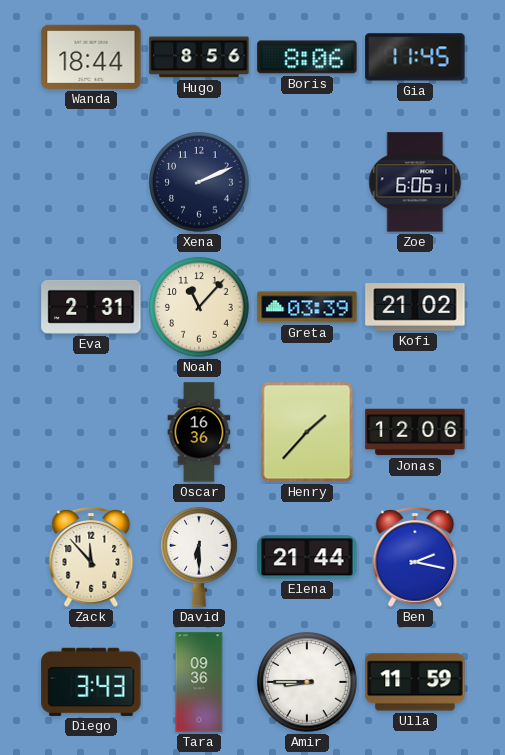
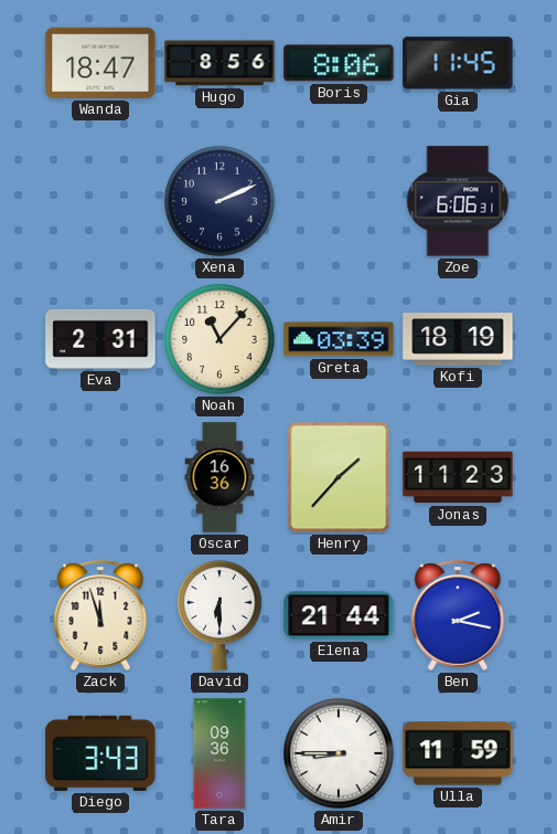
Wanda: 18:44 -> 18:47 (100, 63)
Kofi: 21:02 -> 18:19 (458, 339)
Jonas: 12:06 -> 11:23 (458, 477)
Zack: 11:53 -> 11:57 (100, 615)
